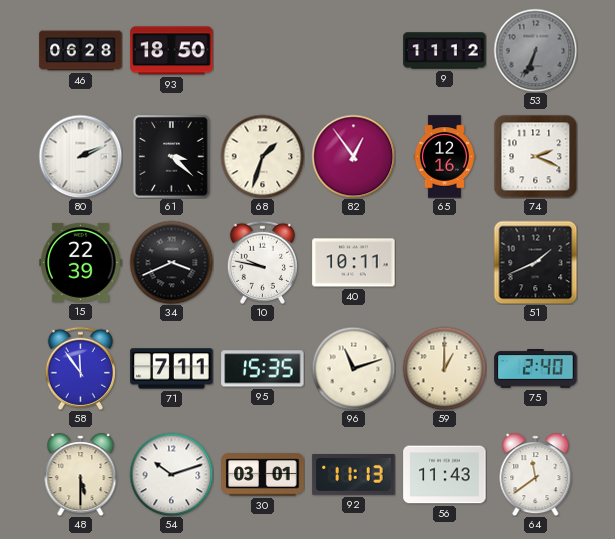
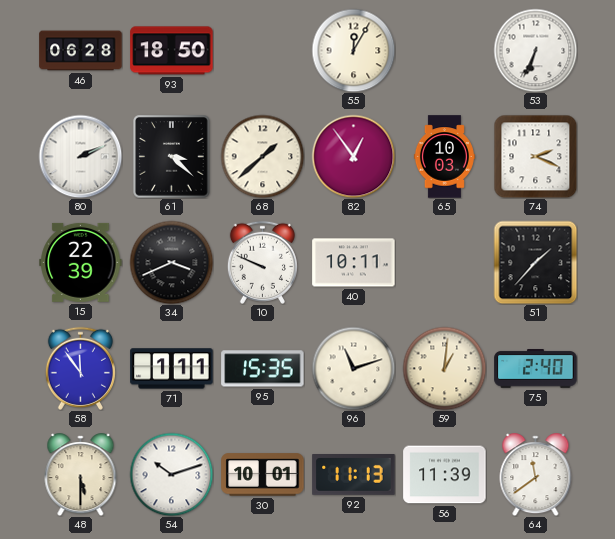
55: none -> 12:05 (353, 50)
9: 11:12 -> none (445, 51)
53 dial: grey -> white (535, 50)
68: 1:33 -> 1:38 (262, 156)
65: 12:16 -> 10:03 (444, 157)
10: 9:47 -> 9:49 (262, 262)
51: 1:41 -> 1:37 (535, 262)
71: 7:11 -> 1:11 (172, 369)
59: 1:00 -> 1:01 (444, 368)
30: 03:01 -> 10:01 (263, 475)
56: 11:43 -> 11:39 (445, 475)
